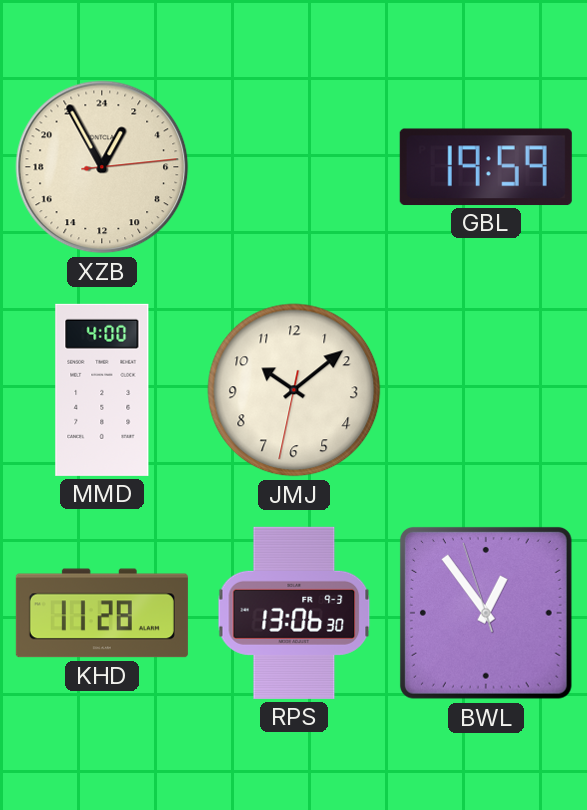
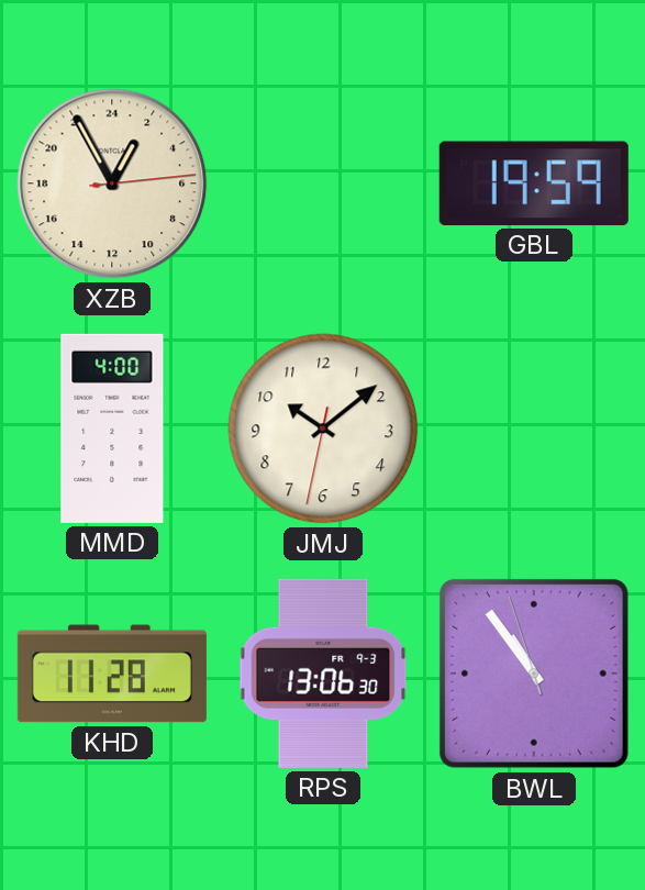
BWL: 12:53 -> 10:53 (534, 674)
